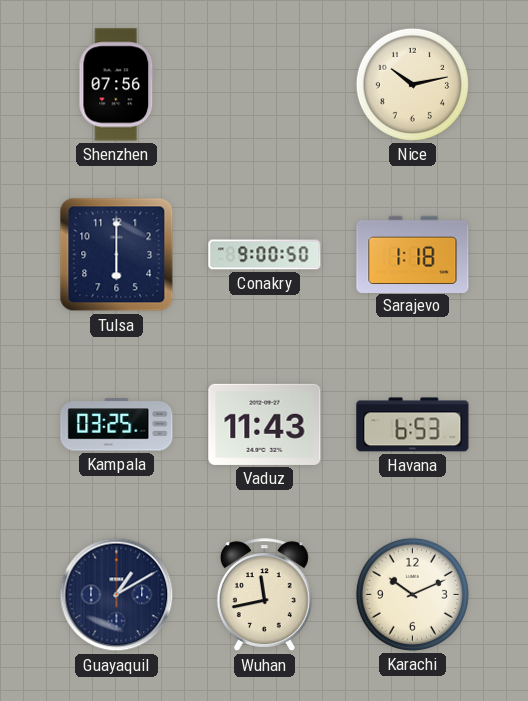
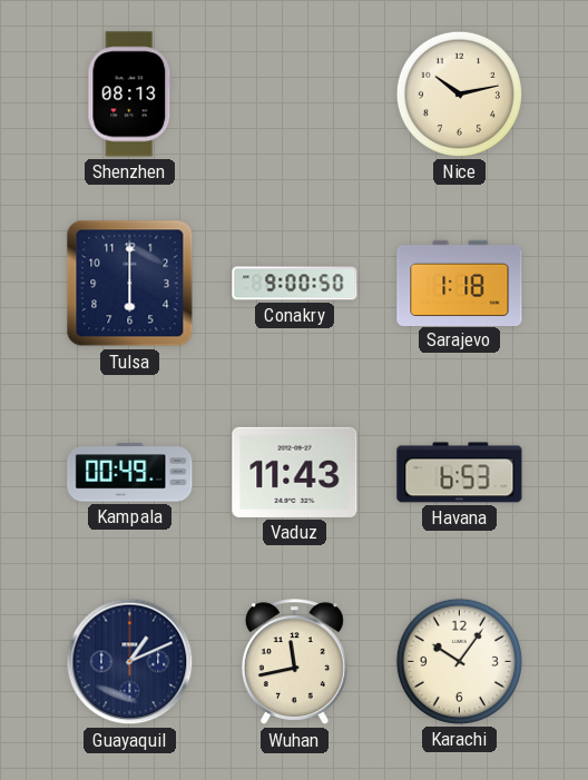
Shenzhen: 07:56 -> 08:13 (130, 95)
Kampala: 03:25 -> 00:49 (130, 473)
Guayaquil: 1:10 -> 1:11 (130, 662)
Karachi: 10:11 -> 10:06 (459, 661)
